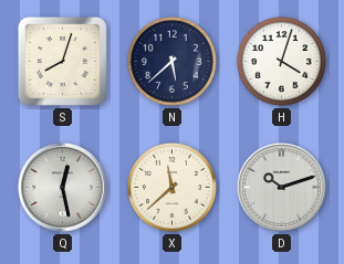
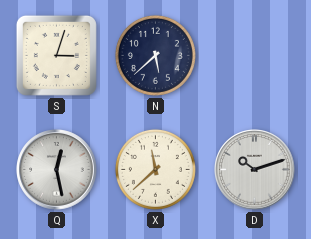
S: 8:03 -> 3:03 (56, 55)
H: 4:03 -> none (281, 61)
